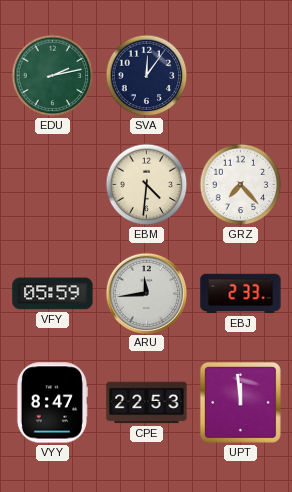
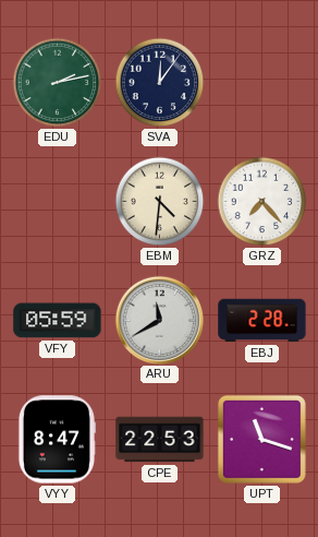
ARU: 11:44 -> 11:40 (159, 320)
EBJ: 2:33 -> 2:28 (262, 321)
UPT: 11:59 -> 11:18 (261, 439)
